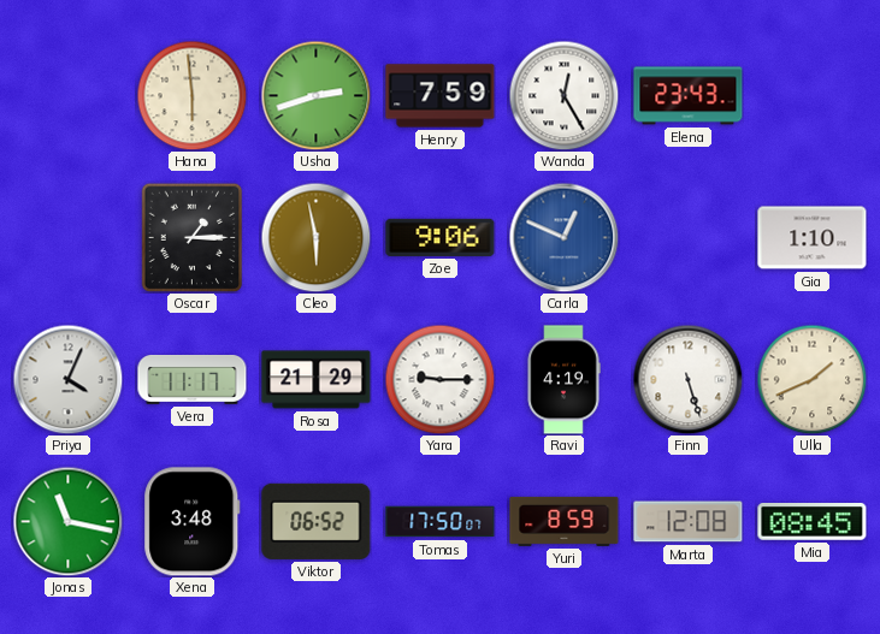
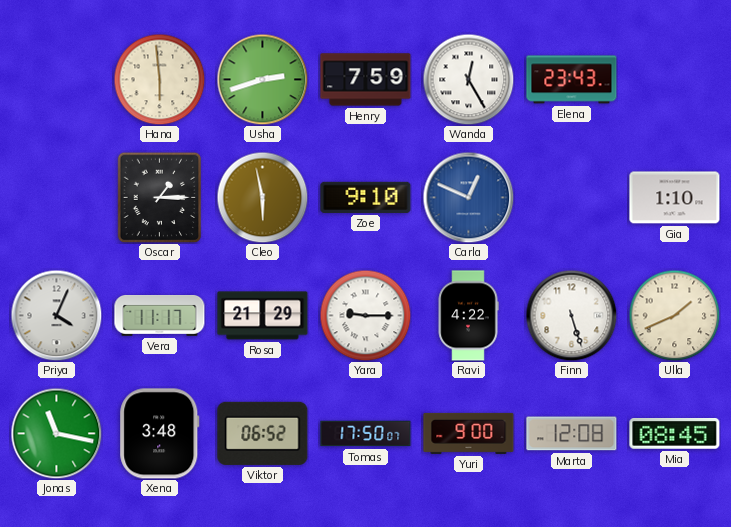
Zoe: 9:06 -> 9:10 (366, 197)
Ravi: 4:19 -> 4:22 (468, 316)
Yuri: 8:59 -> 9:00 (469, 433)
